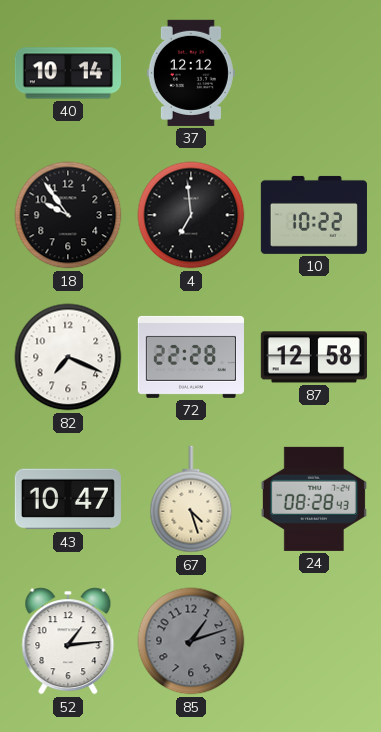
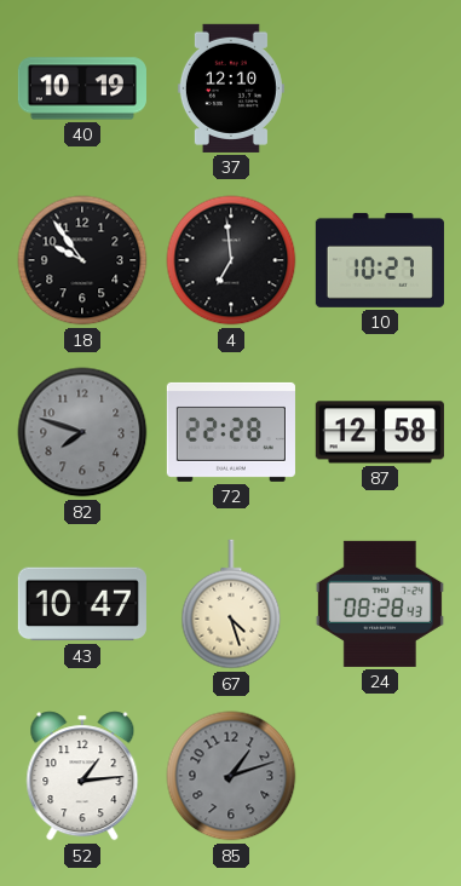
40: 10:14 -> 10:19 (82, 88)
37: 12:12 -> 12:10 (231, 88)
10: 10:22 -> 10:27 (380, 260)
82: 7:19 -> 7:48 (82, 432)
82 dial: white -> grey (82, 432)
